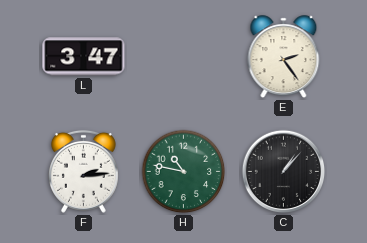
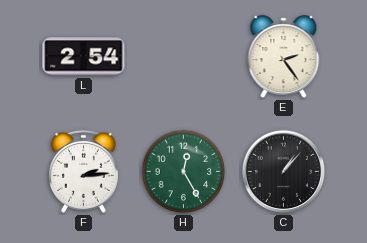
L: 3:47 -> 2:54 (84, 57)
H: 10:47 -> 12:25 (184, 172)
